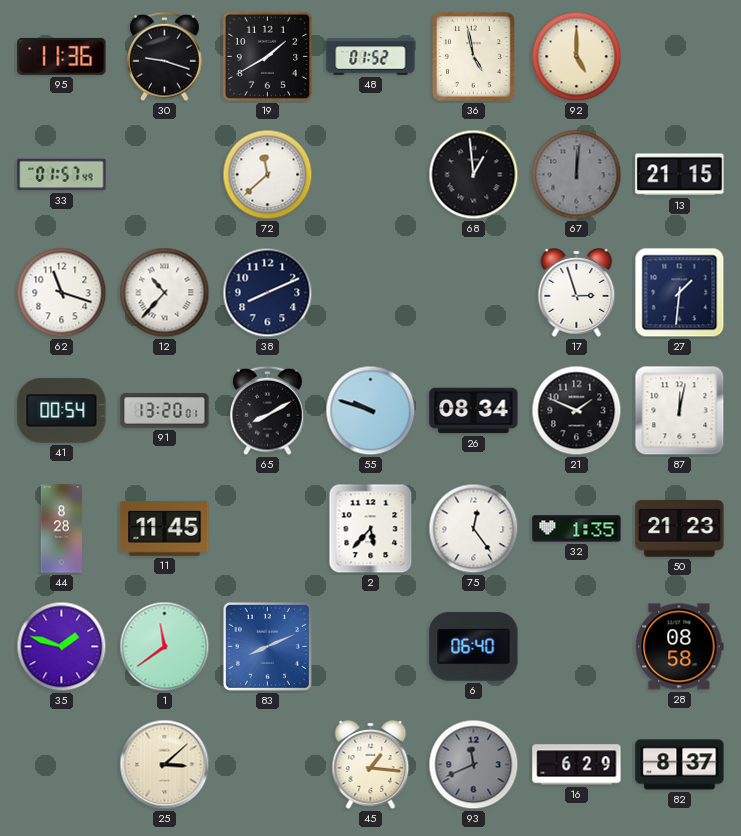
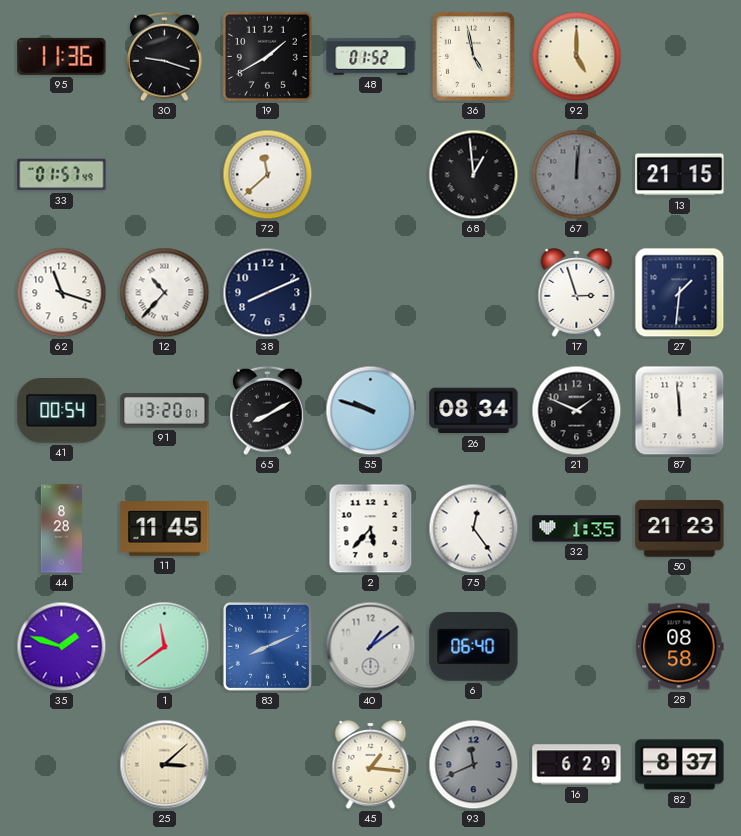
87: 12:02 -> 11:59 (680, 411)
40: none -> 1:09 (371, 647)
